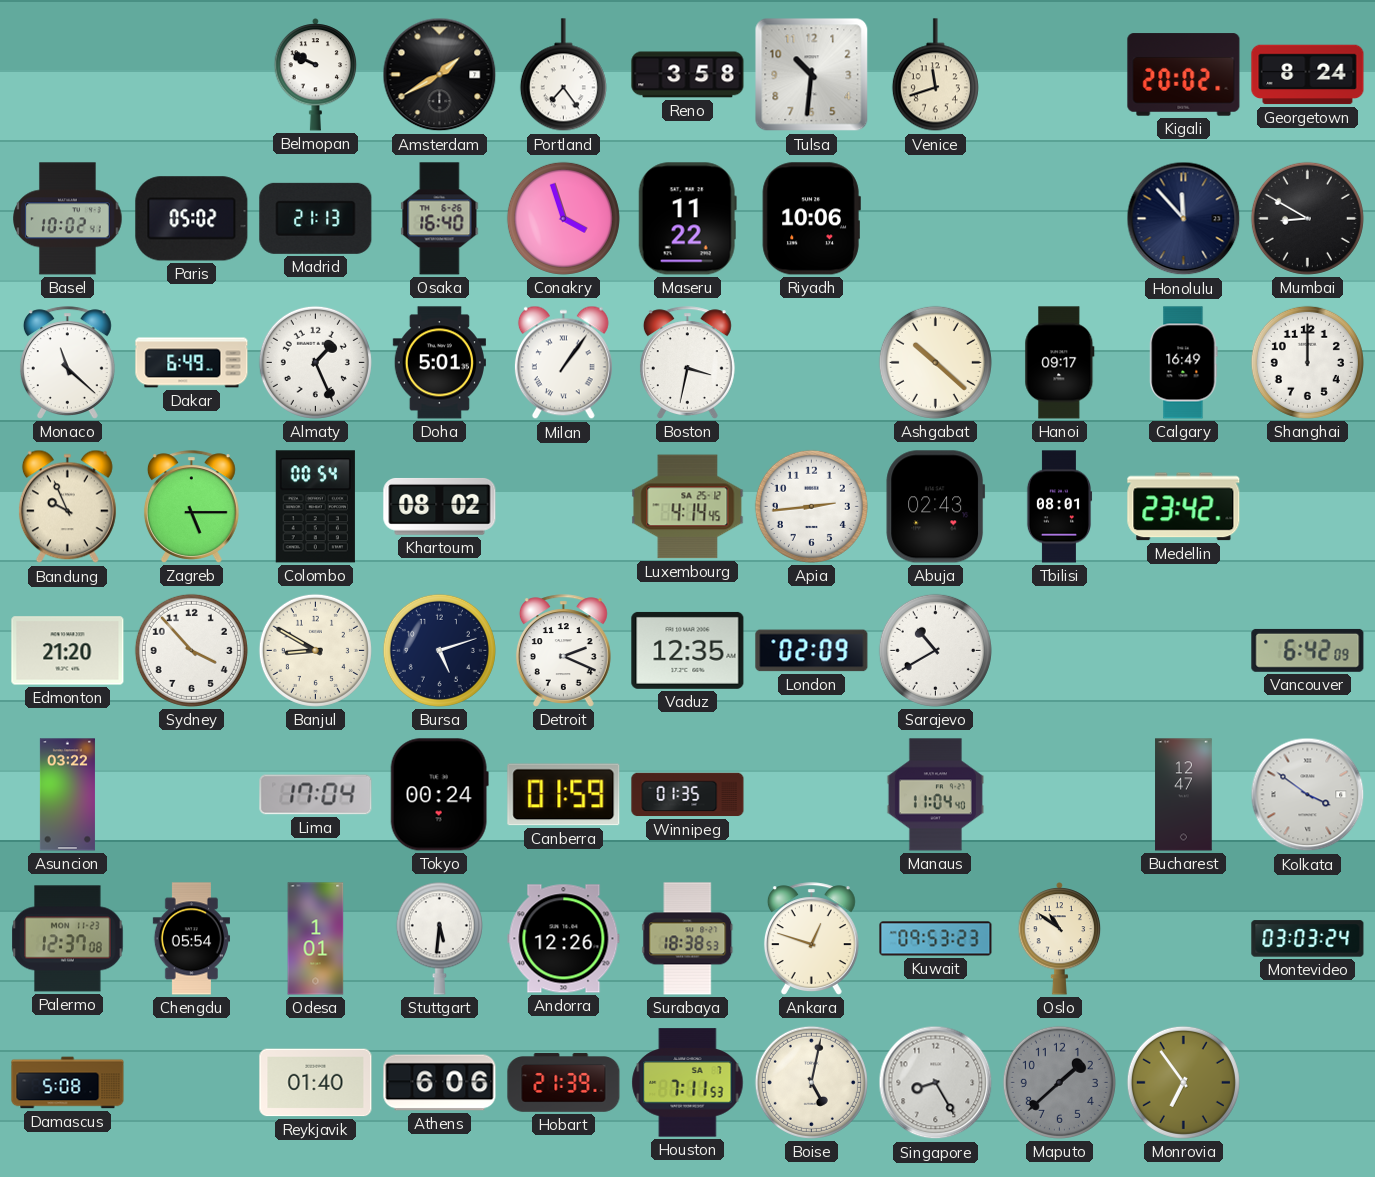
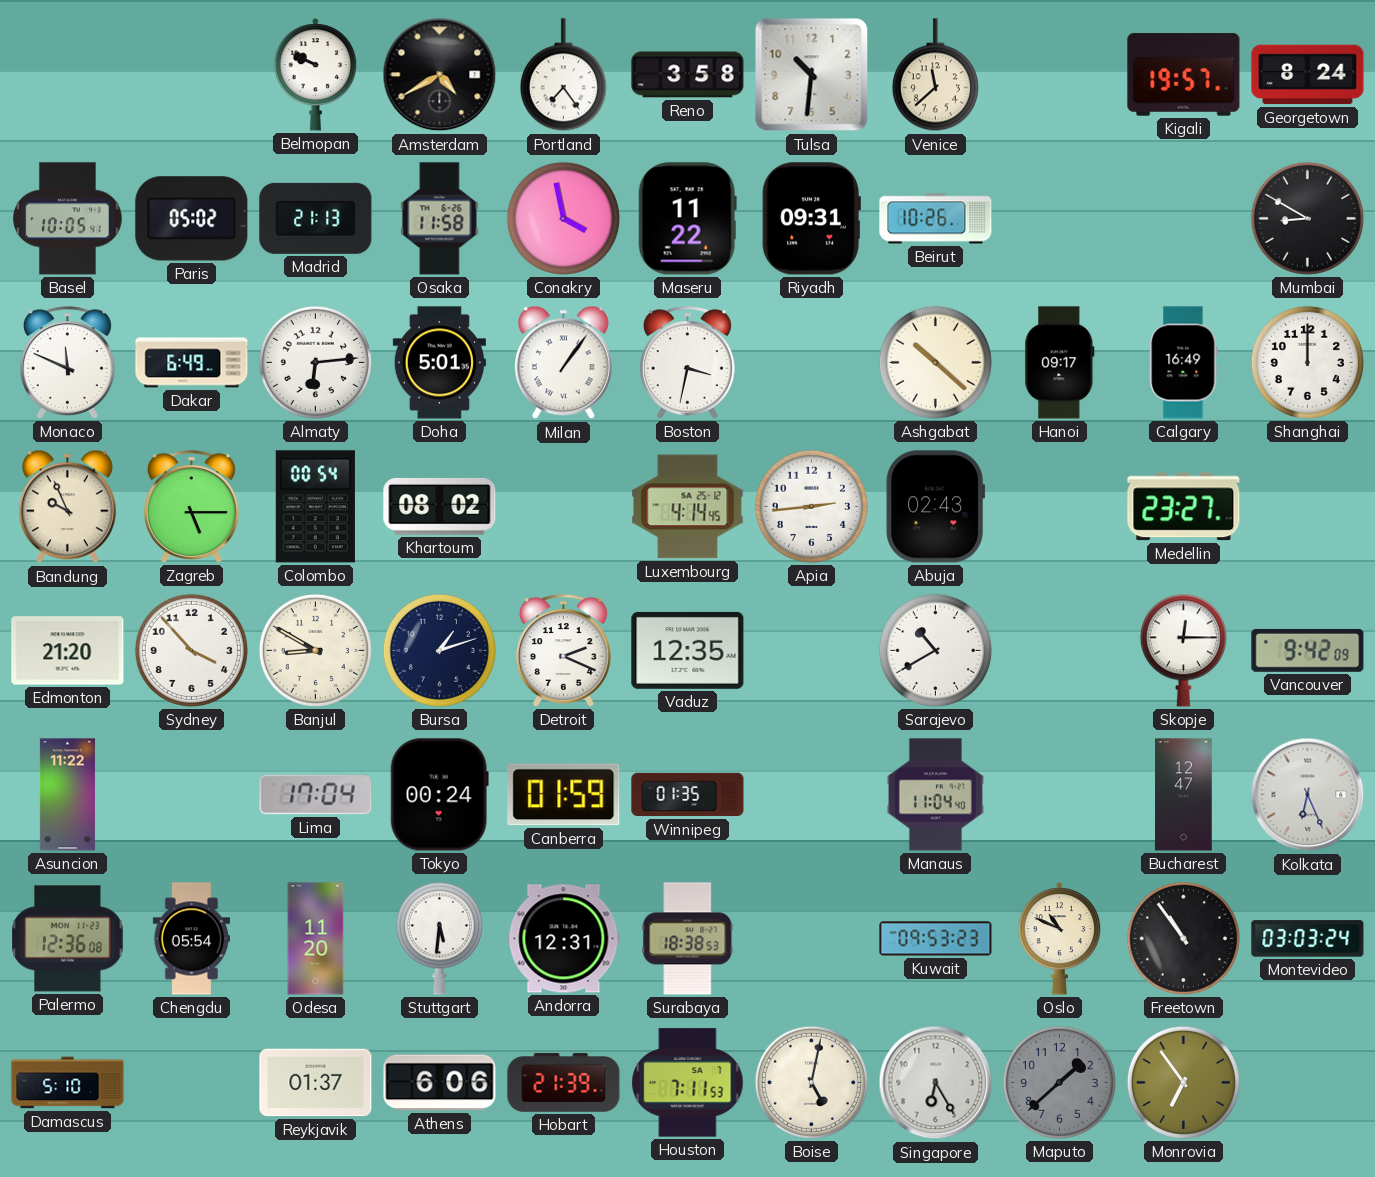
Amsterdam: 1:40 -> 4:40 (440, 75)
Venice: 11:42 -> 11:38 (935, 75)
Kigali: 20:02 -> 19:57 (1184, 75)
Basel: 10:02 -> 10:05 (68, 219)
Osaka: 16:40 -> 11:58 (440, 219)
Conakry: 3:57 -> 3:58 (563, 218)
Riyadh: 10:06 -> 09:31 (811, 219)
Beirut: none -> 10:26 (936, 219)
Honolulu: 11:53 -> none (1184, 219)
Monaco: 11:22 -> 11:49 (67, 363)
Almaty: 1:26 -> 6:14 (315, 362)
Tbilisi: 08:01 -> none (1059, 507)
Medellin: 23:42 -> 23:27 (1184, 507)
Bursa: 5:12 -> 1:12 (439, 650)
London: 02:09 -> none (812, 651)
Skopje: none -> 12:15 (1183, 650)
Vancouver: 6:42 -> 9:42 (1308, 650)
Asuncion: 03:22 -> 11:22 (67, 795)
Kolkata: 3:51 -> 6:26 (1308, 795)
Palermo: 12:37 -> 12:36 (68, 939)
Odesa: 1:01 -> 11:20 (316, 939)
Andorra: 12:26 -> 12:31 (564, 939)
Ankara: 12:48 -> none (811, 939)
Oslo: 10:51 -> 10:49 (1060, 939)
Freetown: none -> 10:54 (1183, 938)
Damascus: 5:08 -> 5:10 (68, 1083)
Reykjavik: 01:40 -> 01:37 (316, 1083)
Singapore: 8:25 -> 6:25 (936, 1083)
